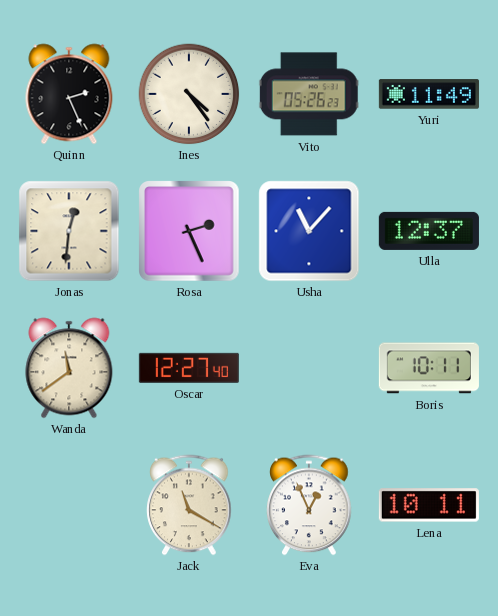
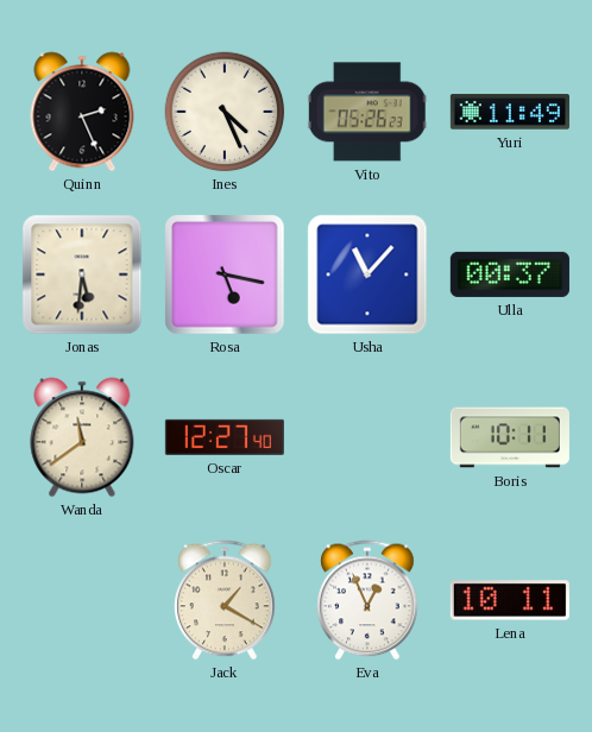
Ines: 4:24 -> 4:26 (225, 112)
Jonas: 12:31 -> 5:31 (82, 274)
Rosa: 2:26 -> 5:17 (225, 274)
Ulla: 12:37 -> 00:37 (510, 274)
Jack: 11:20 -> 1:20 (225, 600)
